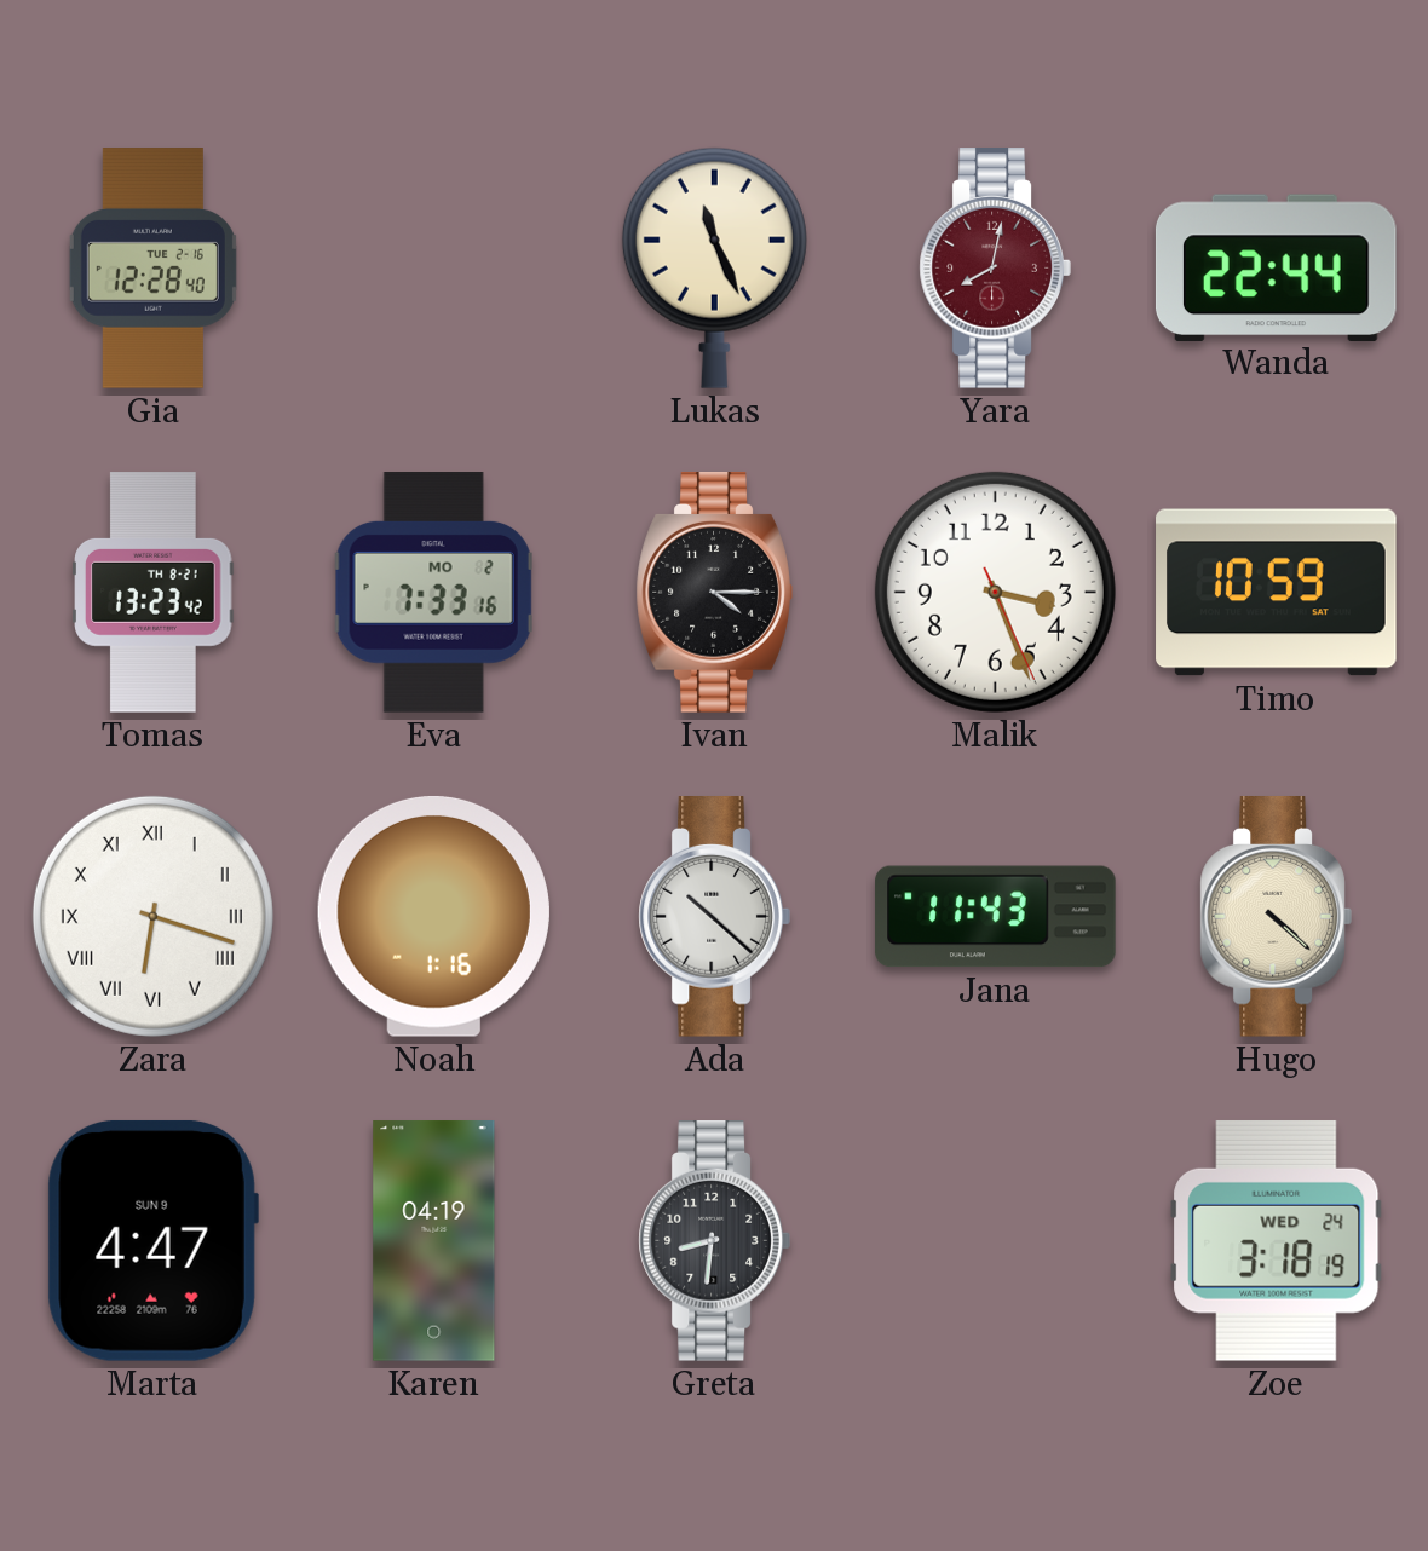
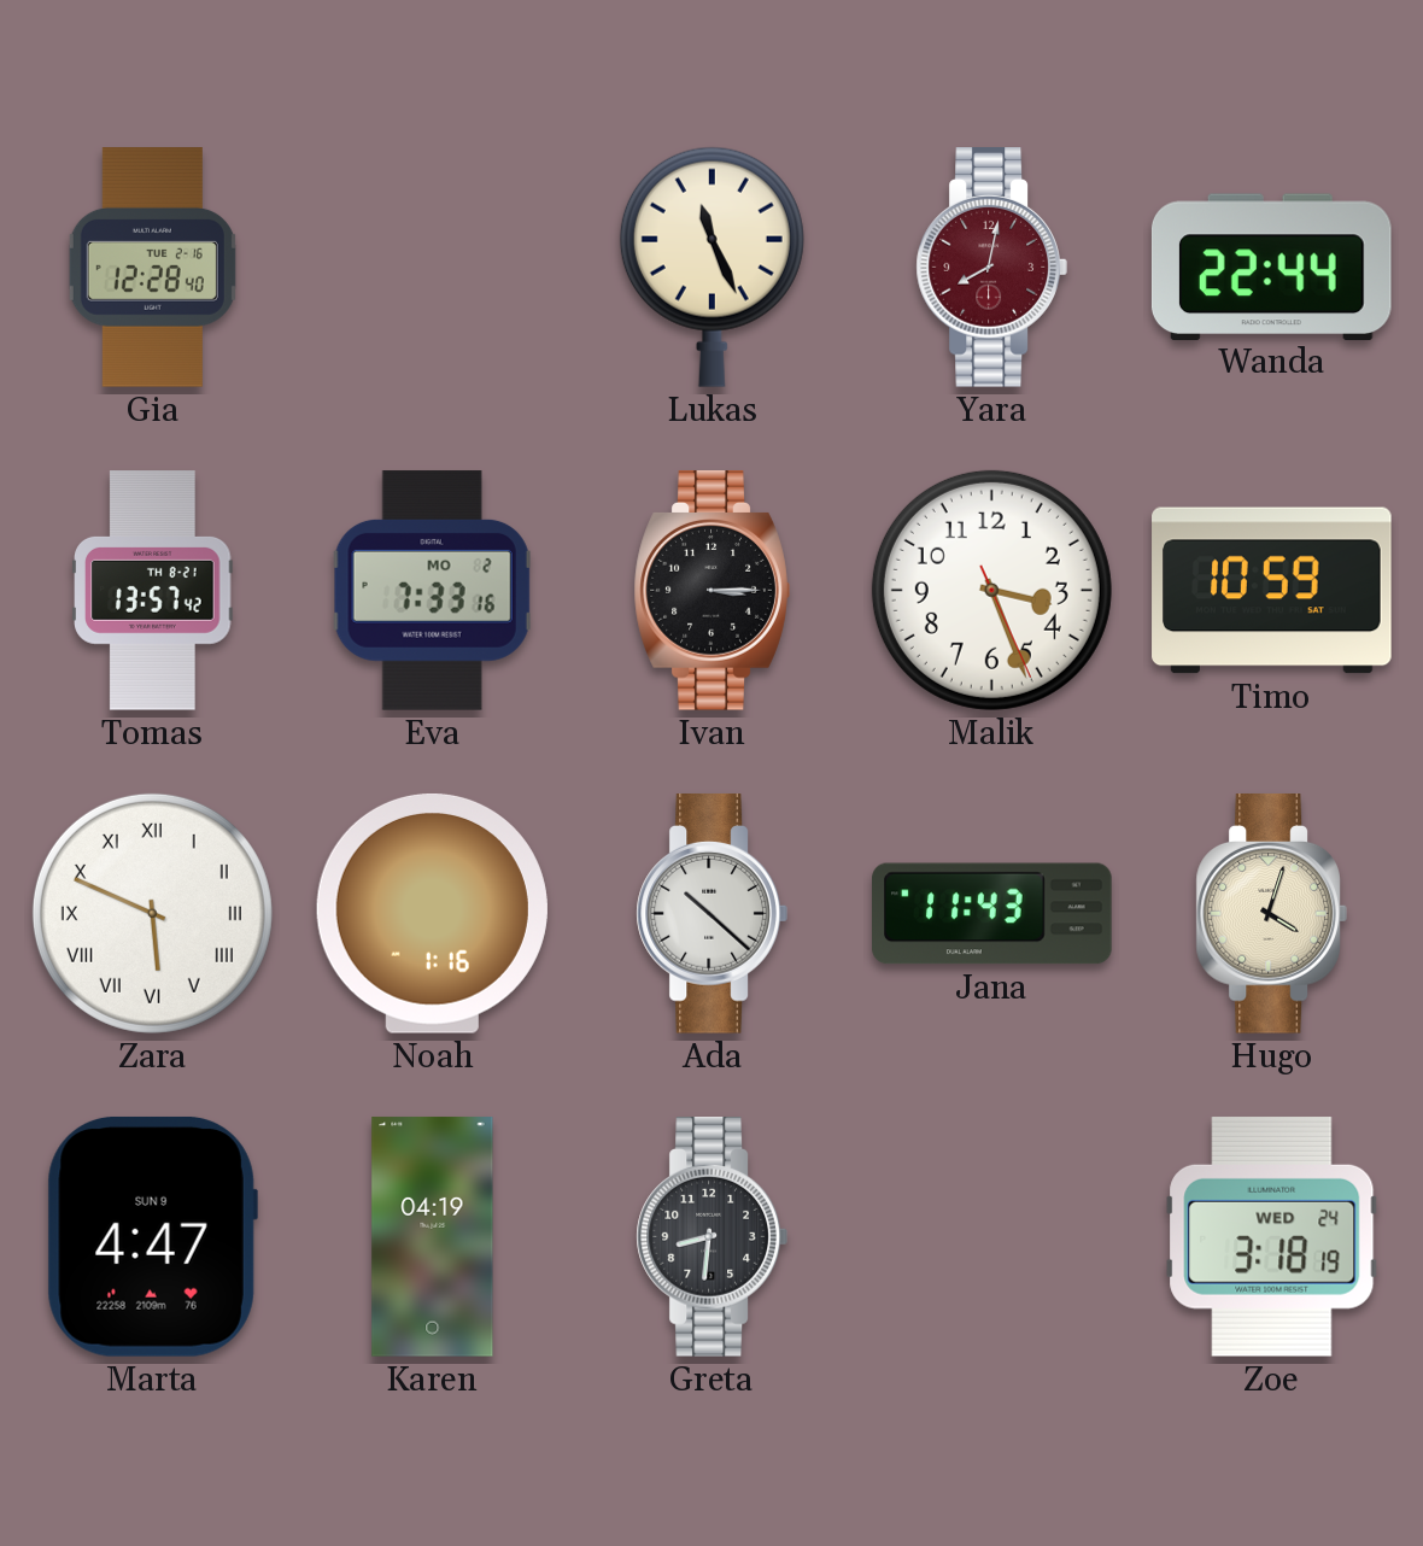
Tomas: 13:23 -> 13:57 (153, 591)
Ivan: 4:15 -> 3:15 (711, 591)
Zara: 6:18 -> 5:49 (152, 913)
Hugo: 4:22 -> 4:03 (1271, 914)
